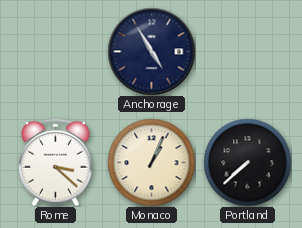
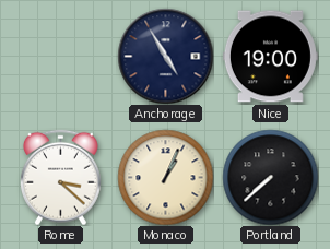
Nice: none -> 19:00 (270, 57)
